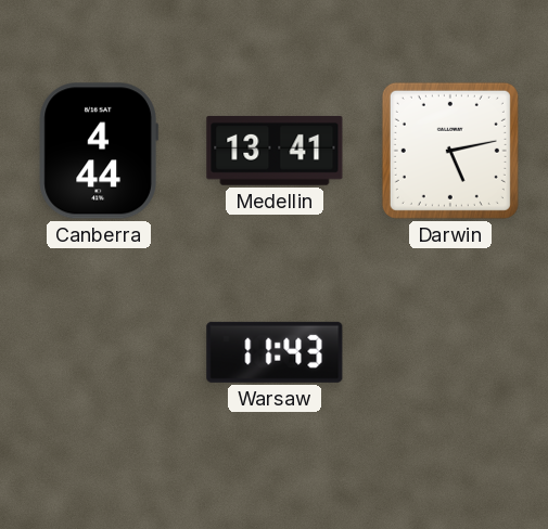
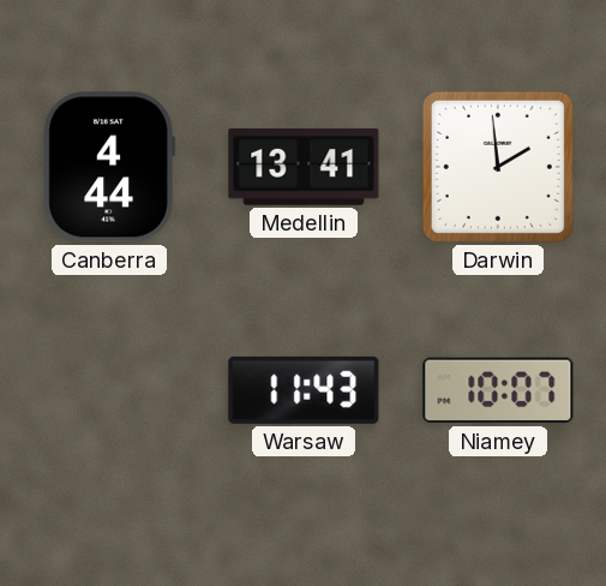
Darwin: 5:13 -> 1:59 (498, 167)
Niamey: none -> 10:07 (498, 390)
